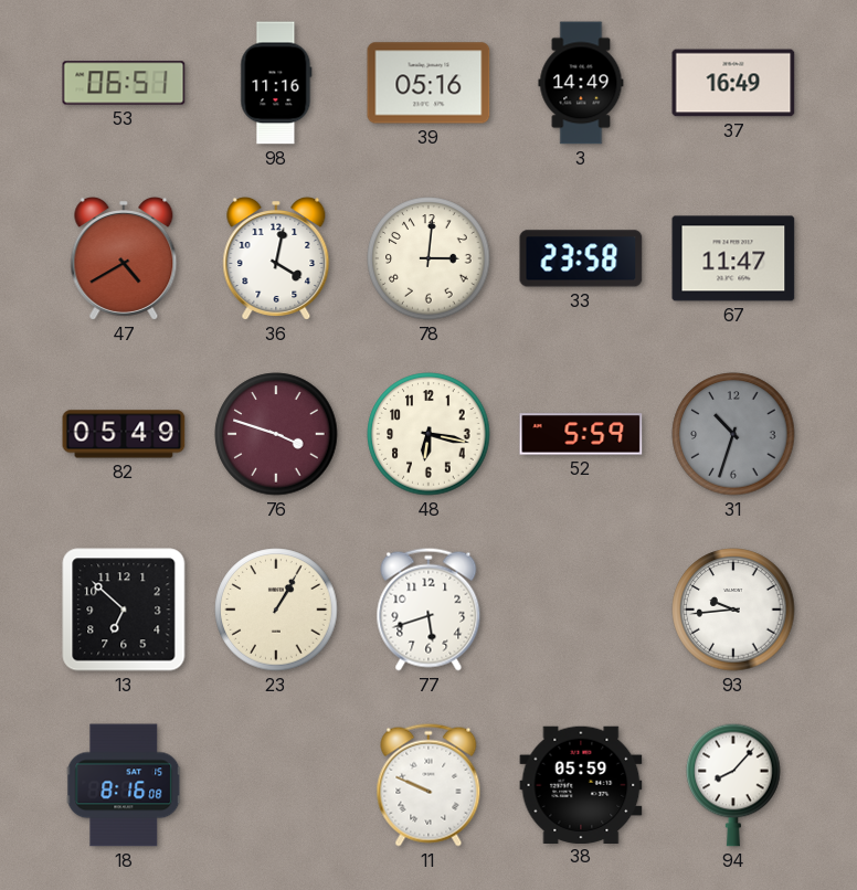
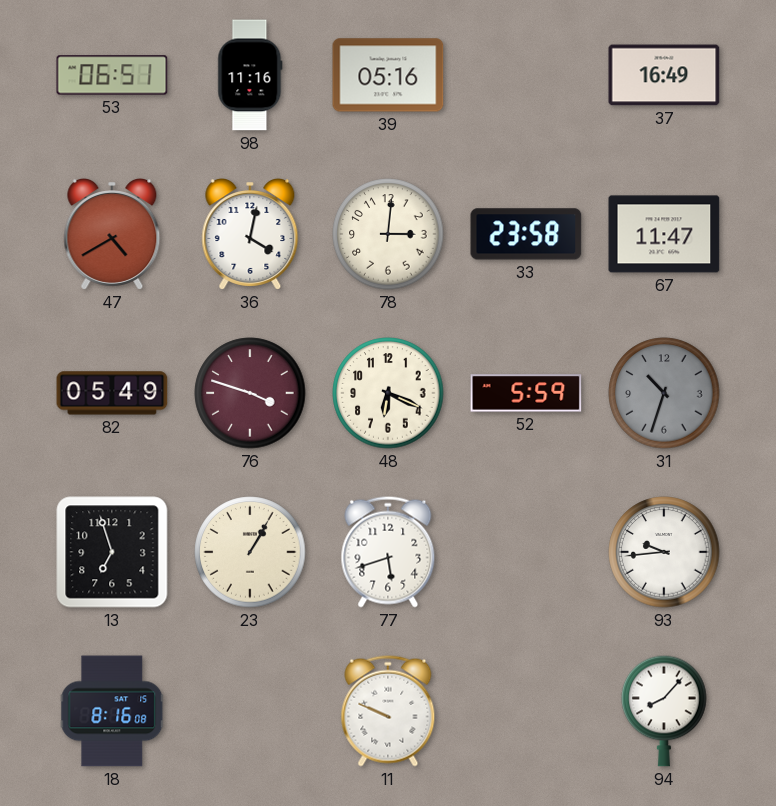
3: 14:49 -> none (581, 83)
48: 6:17 -> 6:19 (388, 393)
13: 6:52 -> 6:57 (112, 552)
38: 05:59 -> none (581, 784)
